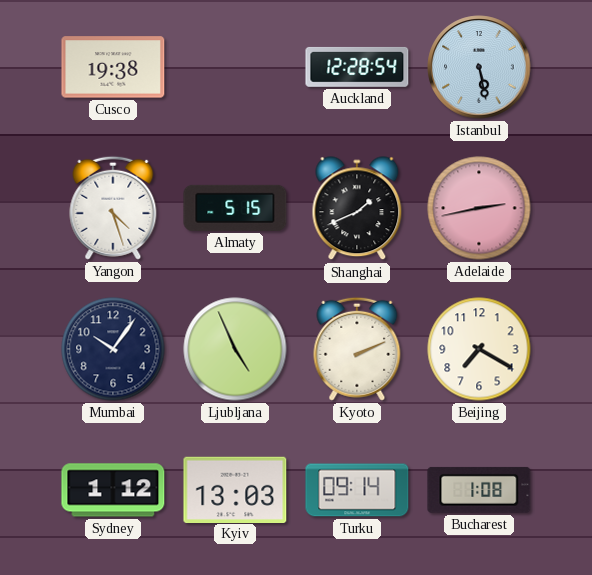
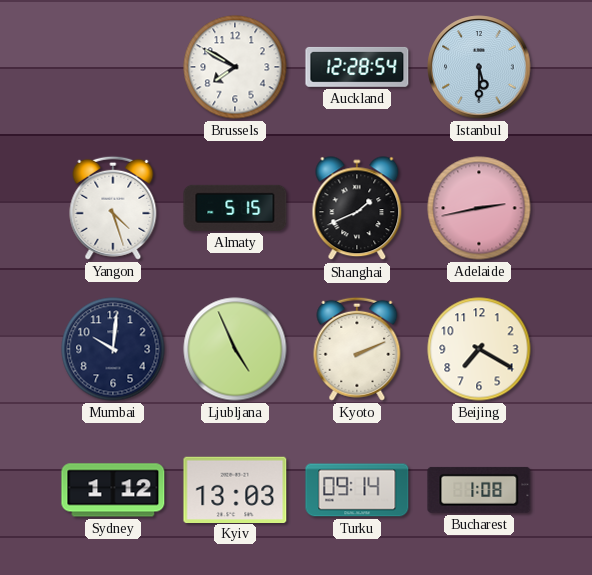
Cusco: 19:38 -> none (113, 67)
Brussels: none -> 7:50 (235, 67)
Istanbul: 5:28 -> 5:30 (479, 67)
Mumbai: 10:06 -> 10:01 (113, 349)
